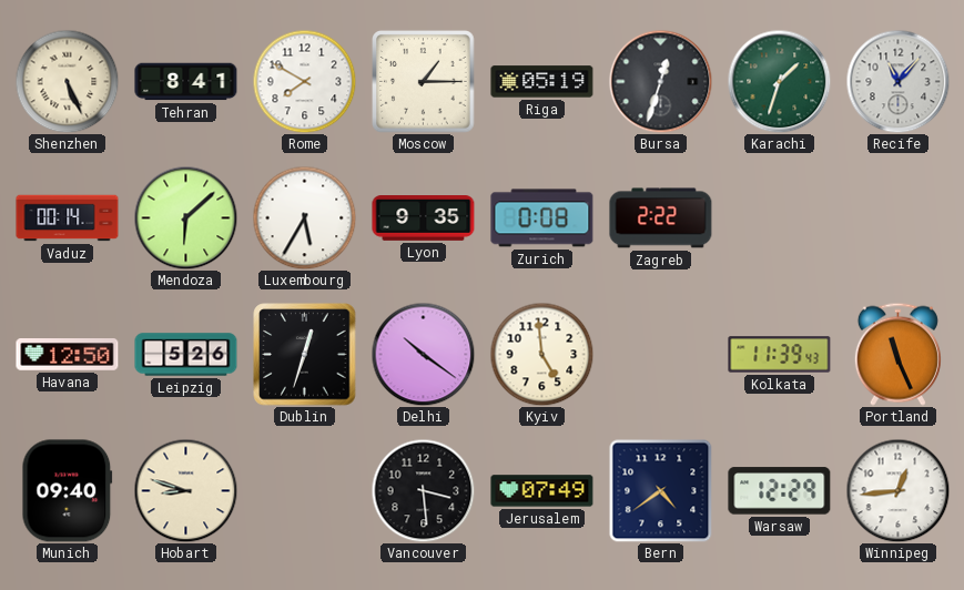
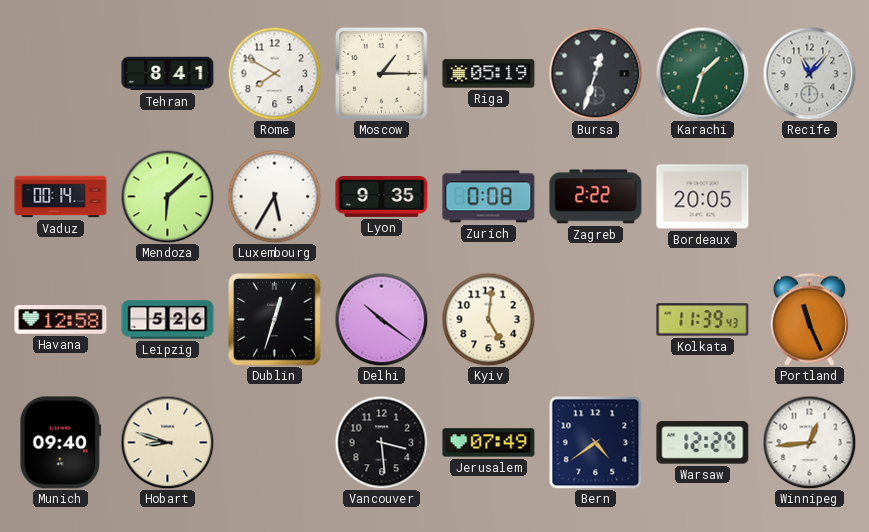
Shenzhen: 5:26 -> none (67, 81)
Bordeaux: none -> 20:05 (703, 197)
Havana: 12:50 -> 12:58 (61, 320)
Kyiv: 4:59 -> 5:01 (488, 319)
